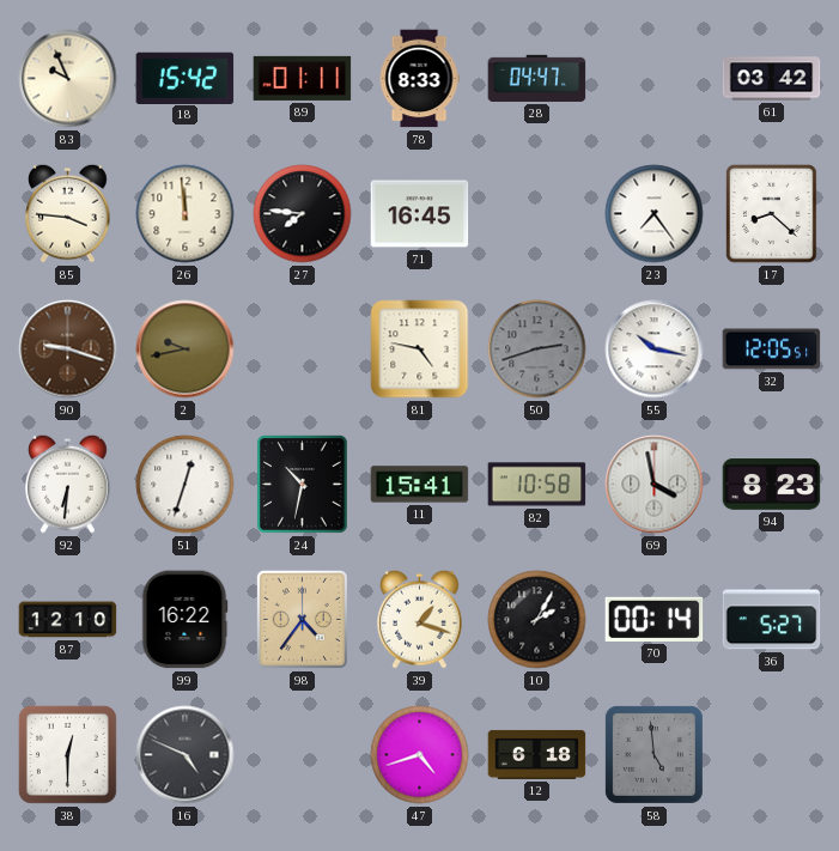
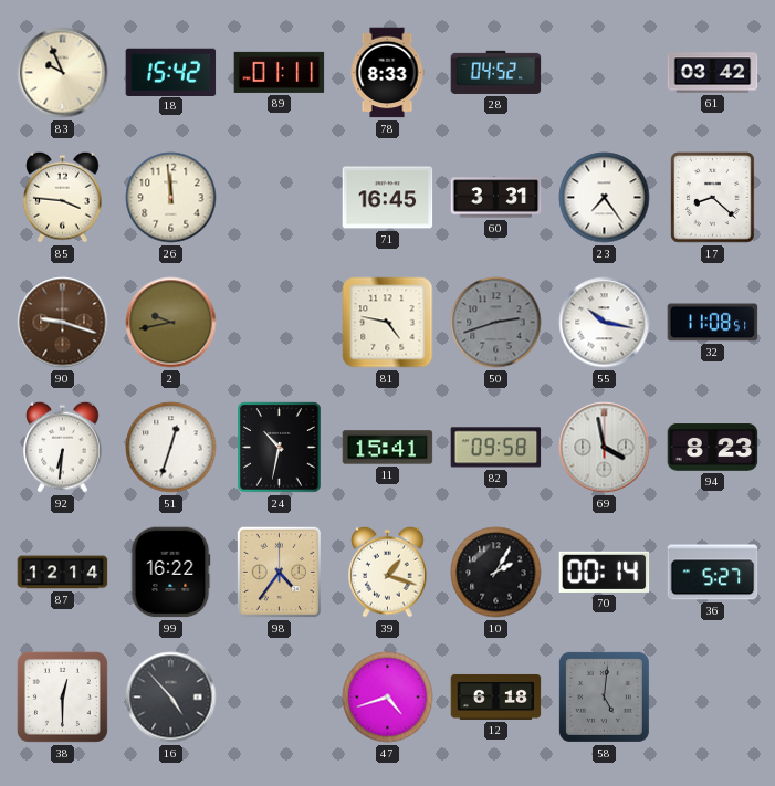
28: 04:47 -> 04:52 (496, 72)
27: 7:46 -> none (303, 214)
60: none -> 3:31 (496, 198)
32: 12:05 -> 11:08 (713, 323)
82: 10:58 -> 09:58 (496, 448)
87: 12:10 -> 12:14 (63, 573)
16: 4:49 -> 4:53 (171, 698)
58: 4:59 -> 5:01 (604, 696)
